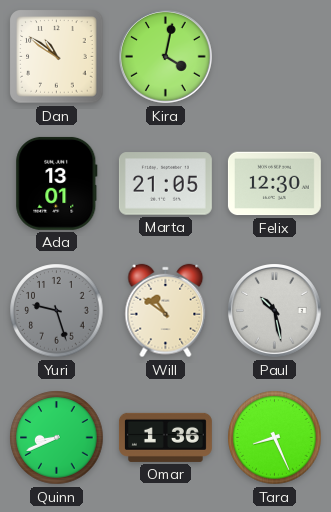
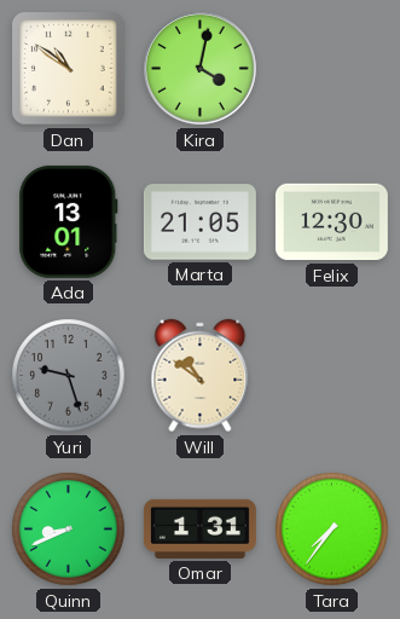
Paul: 10:28 -> none (275, 311)
Omar: 1:36 -> 1:31 (199, 528)
Tara: 8:26 -> 7:36 (332, 530)
